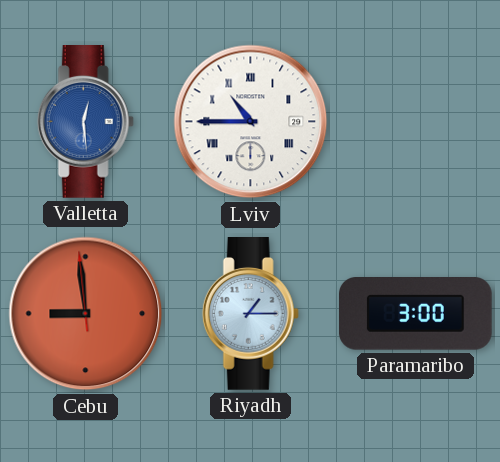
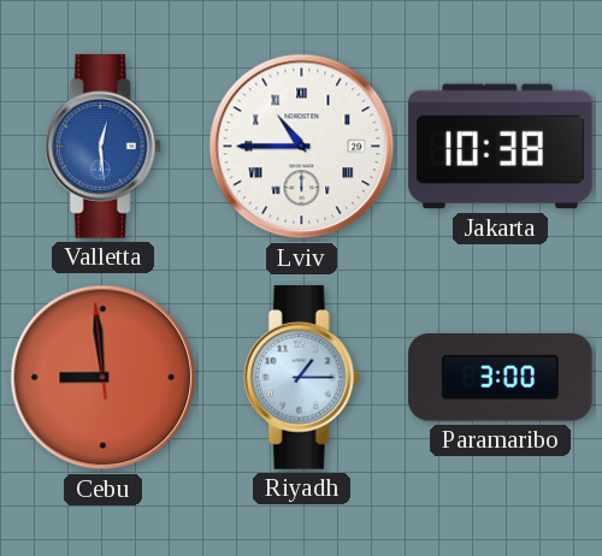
Jakarta: none -> 10:38 (501, 147)
